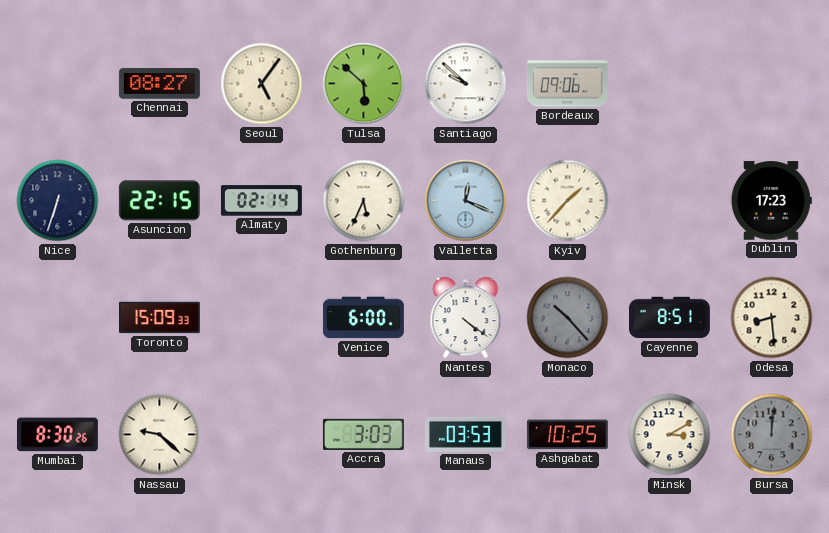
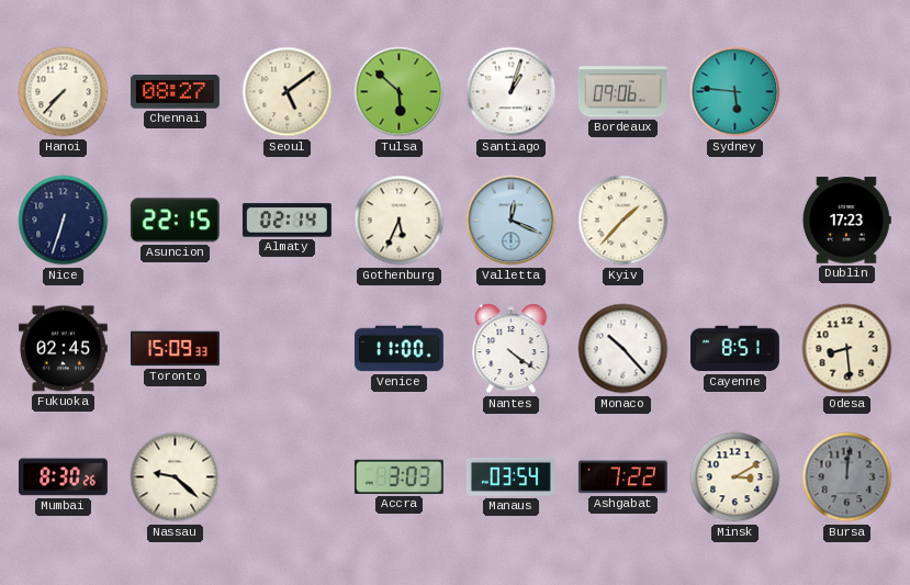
Hanoi: none -> 7:37 (64, 92)
Seoul: 5:06 -> 5:09 (288, 92)
Santiago: 9:52 -> 1:03 (512, 92)
Sydney: none -> 5:46 (735, 92)
Fukuoka: none -> 02:45 (63, 349)
Venice: 6:00 -> 11:00 (398, 349)
Monaco dial: grey -> white (623, 349)
Manaus: 03:53 -> 03:54 (510, 476)
Ashgabat: 10:25 -> 7:22 (622, 477)
